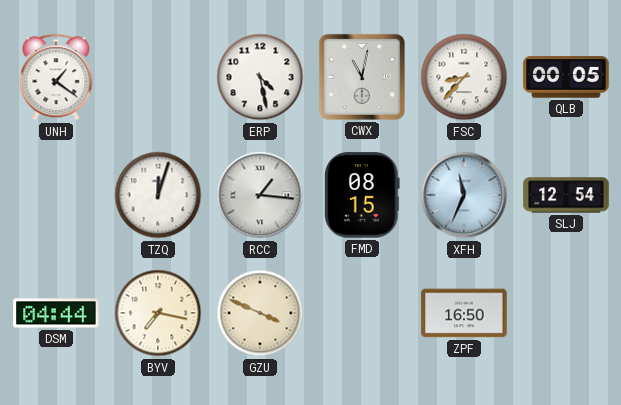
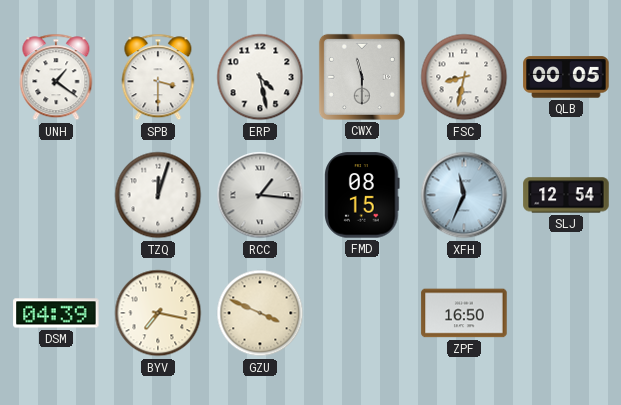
SPB: none -> 3:30 (158, 77)
CWX: 11:02 -> 11:30 (362, 77)
FSC: 8:37 -> 8:32 (464, 77)
DSM: 04:44 -> 04:39 (56, 313)
